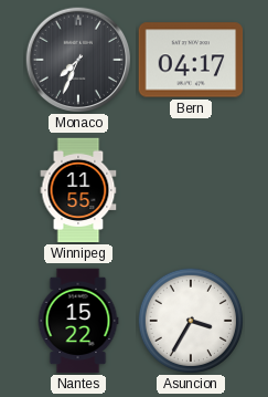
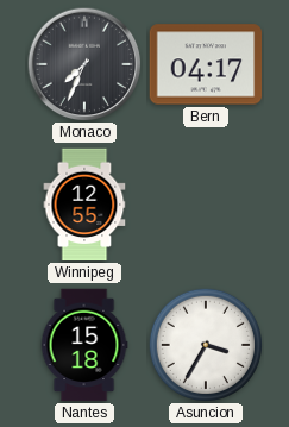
Winnipeg: 11:55 -> 12:55 (84, 205)
Nantes: 15:22 -> 15:18 (84, 345)
